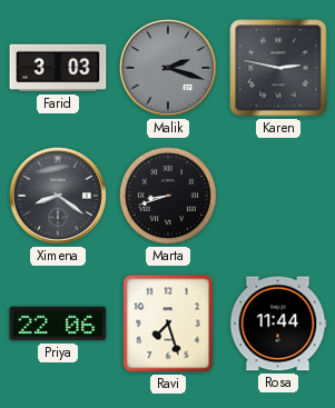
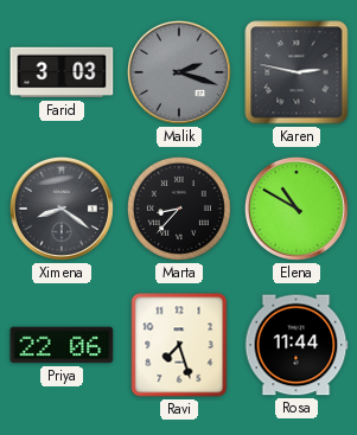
Marta: 8:42 -> 8:37 (179, 209)
Elena: none -> 10:50 (297, 209)
